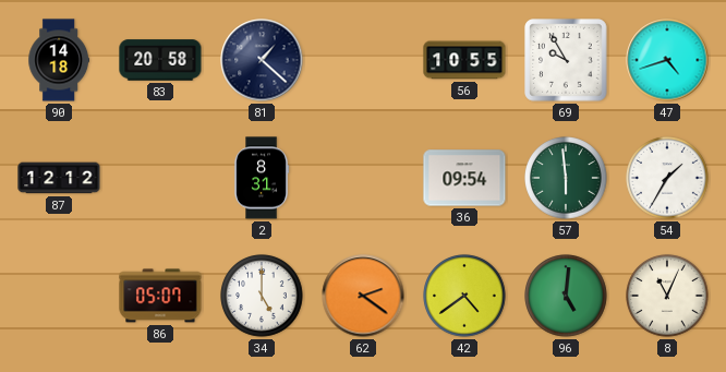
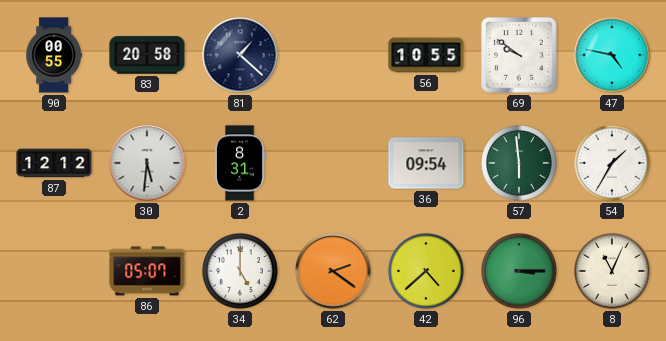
90: 14:18 -> 00:55 (53, 55)
69: 9:55 -> 9:51 (519, 55)
47: 4:42 -> 4:47 (612, 55)
30: none -> 5:31 (147, 163)
42: 4:39 -> 4:38 (426, 271)
96: 5:01 -> 3:15 (519, 271)
